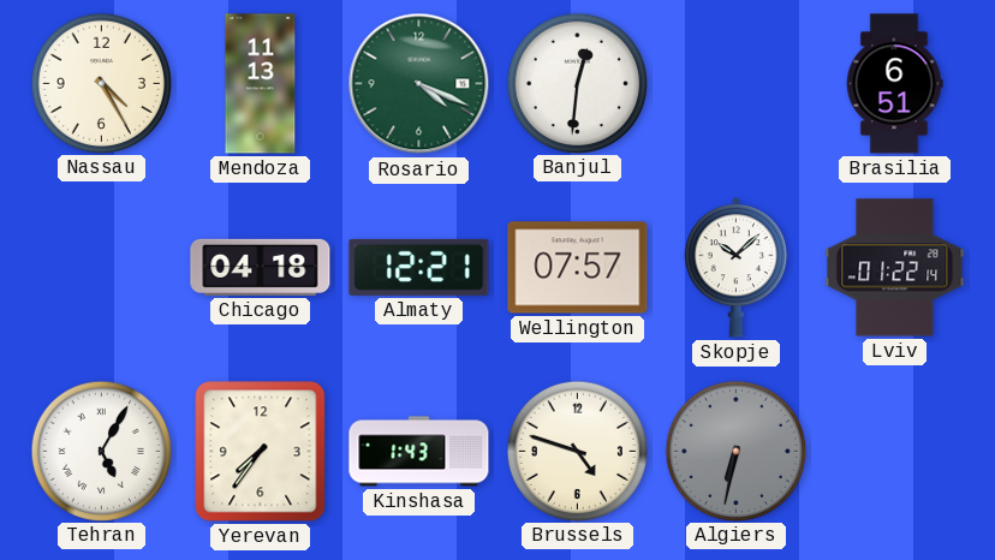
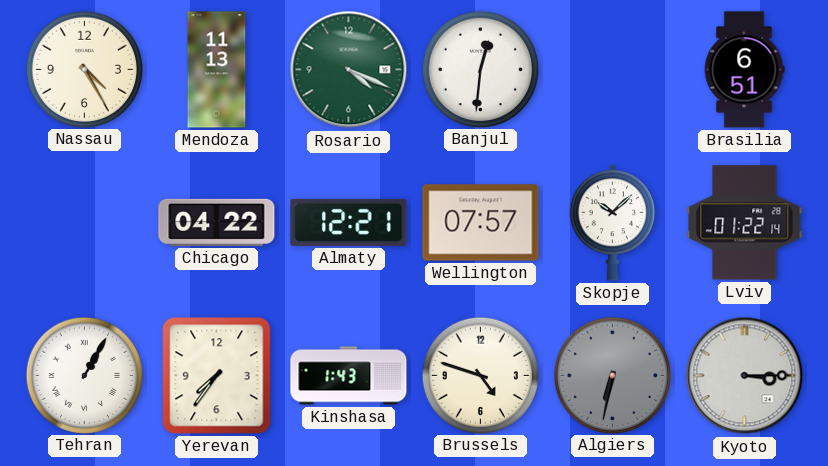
Chicago: 04:18 -> 04:22 (217, 222)
Tehran: 5:05 -> 1:05 (84, 375)
Kyoto: none -> 3:15 (745, 376)
